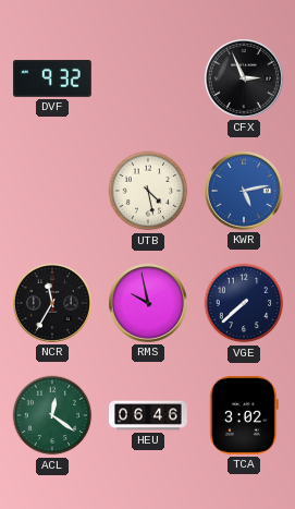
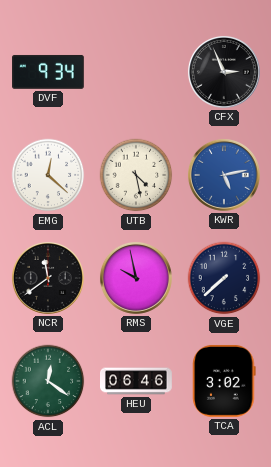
DVF: 9:32 -> 9:34 (49, 72)
EMG: none -> 12:22 (48, 175)
NCR: 11:35 -> 11:39 (48, 278)
